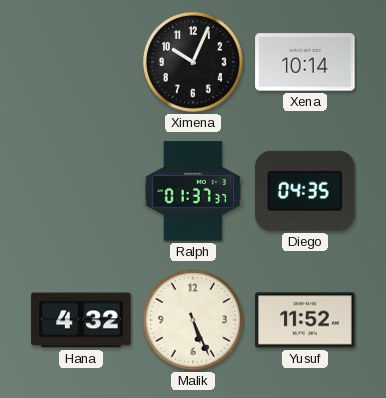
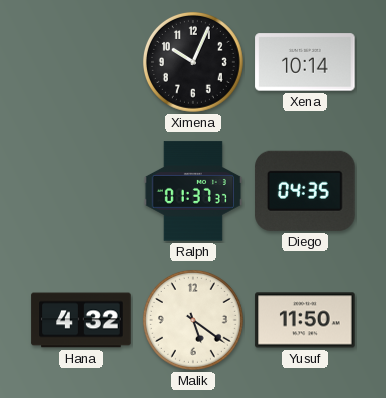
Malik: 5:26 -> 5:21 (193, 320)
Yusuf: 11:52 -> 11:50 (305, 320)
